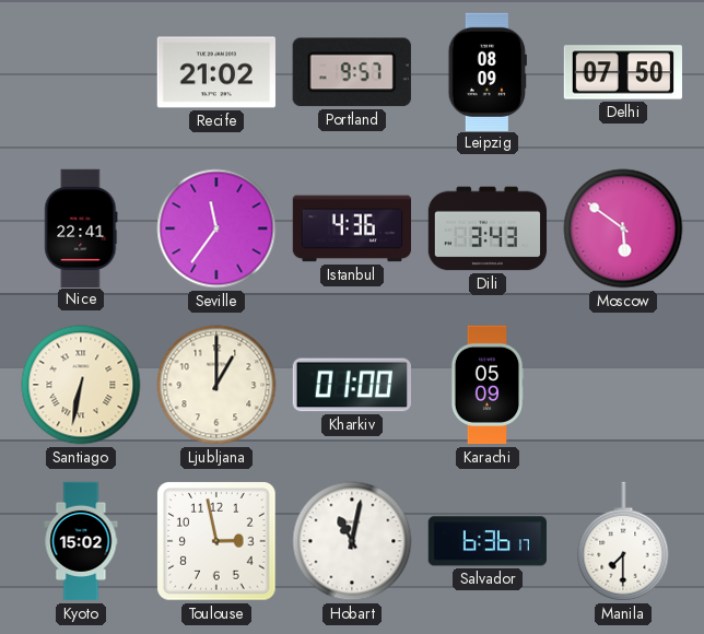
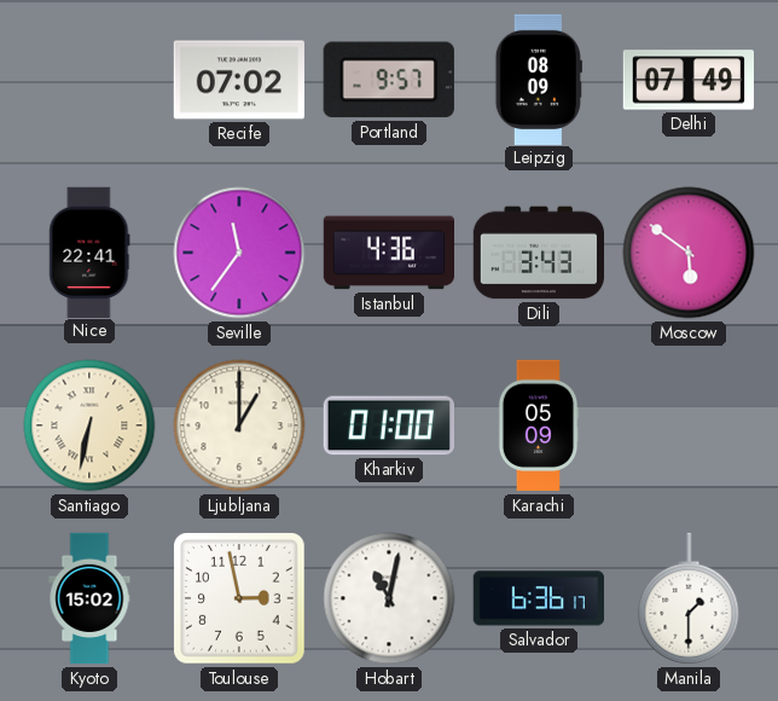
Recife: 21:02 -> 07:02 (239, 80)
Delhi: 07:50 -> 07:49 (687, 80)
Manila: 7:30 -> 1:30 (689, 598)
